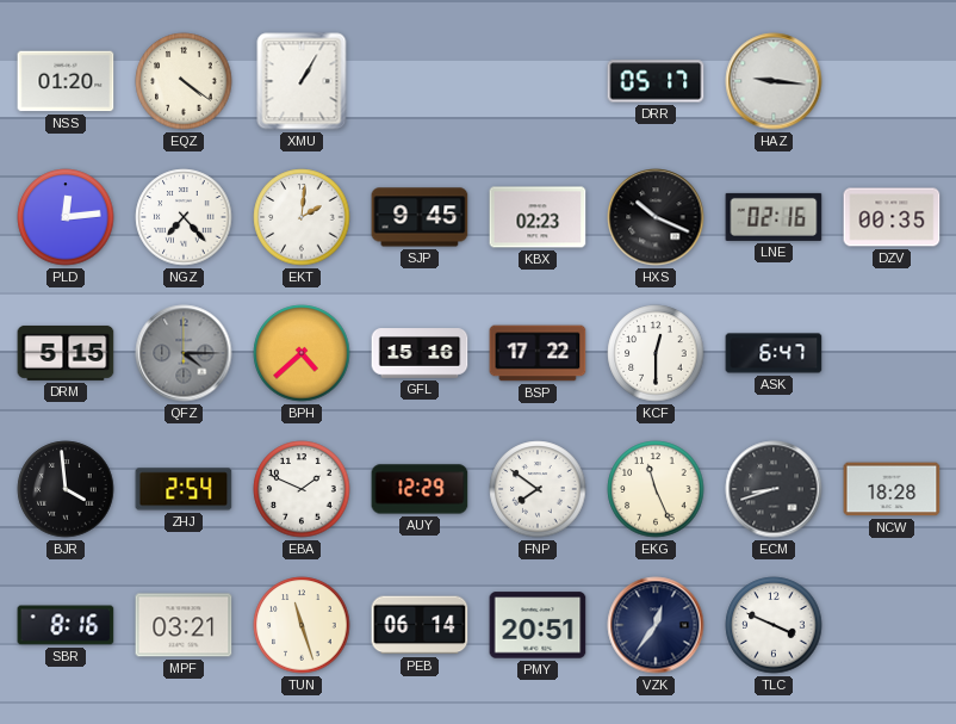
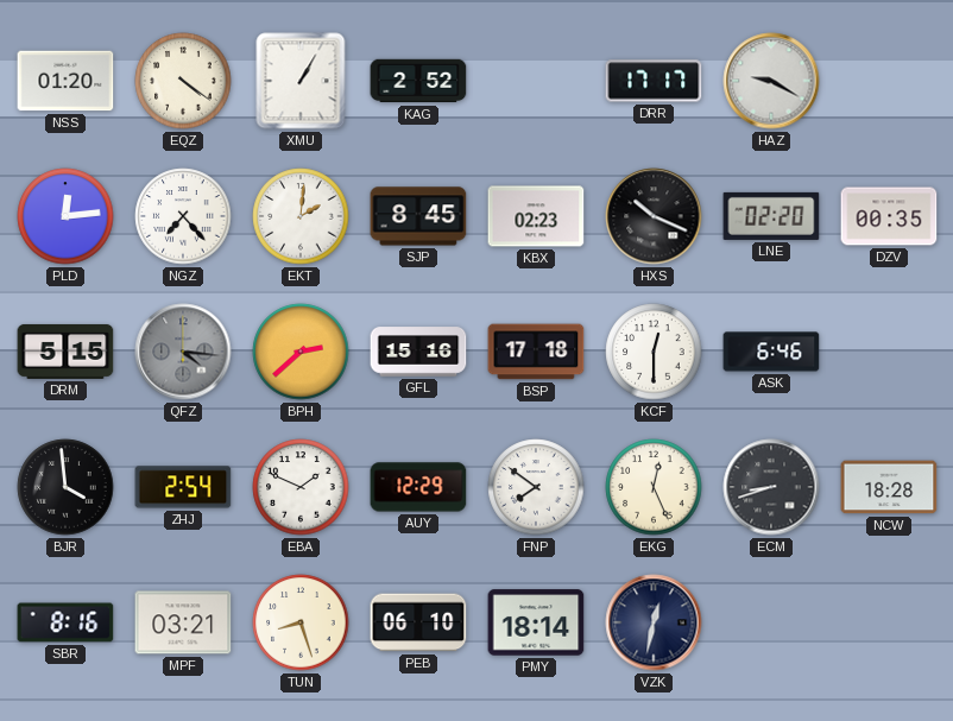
KAG: none -> 2:52 (418, 81)
DRR: 05:17 -> 17:17 (654, 81)
HAZ: 9:16 -> 9:20 (771, 81)
SJP: 9:45 -> 8:45 (418, 216)
LNE: 02:16 -> 02:20 (771, 216)
QFZ: 4:15 -> 4:16 (183, 352)
BPH: 4:38 -> 2:38 (301, 352)
BSP: 17:22 -> 17:18 (536, 352)
ASK: 6:47 -> 6:46 (771, 352)
EKG: 11:26 -> 12:26 (654, 487)
TUN: 11:27 -> 8:27 (301, 622)
PEB: 06:14 -> 06:10 (418, 622)
PMY: 20:51 -> 18:14 (536, 622)
VZK: 12:36 -> 12:32 (654, 622)
TLC: 3:49 -> none (774, 625)
